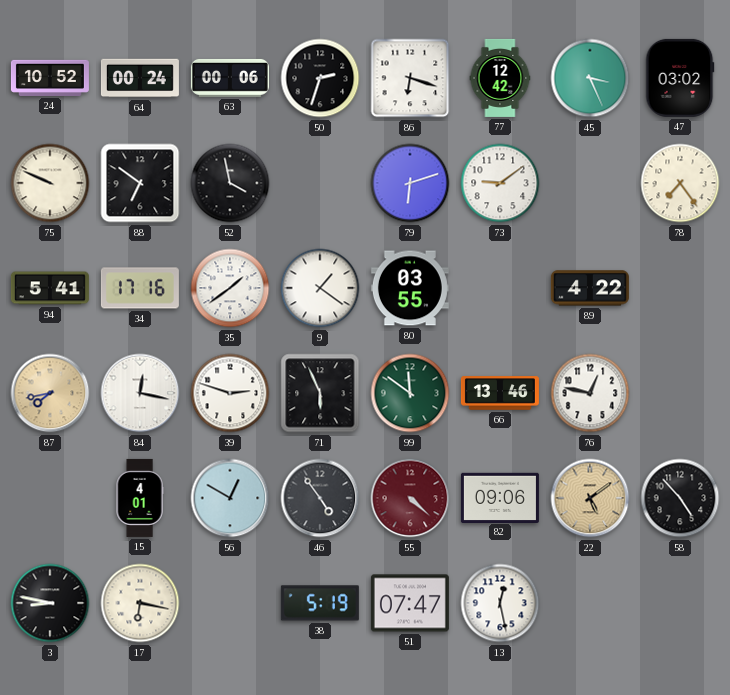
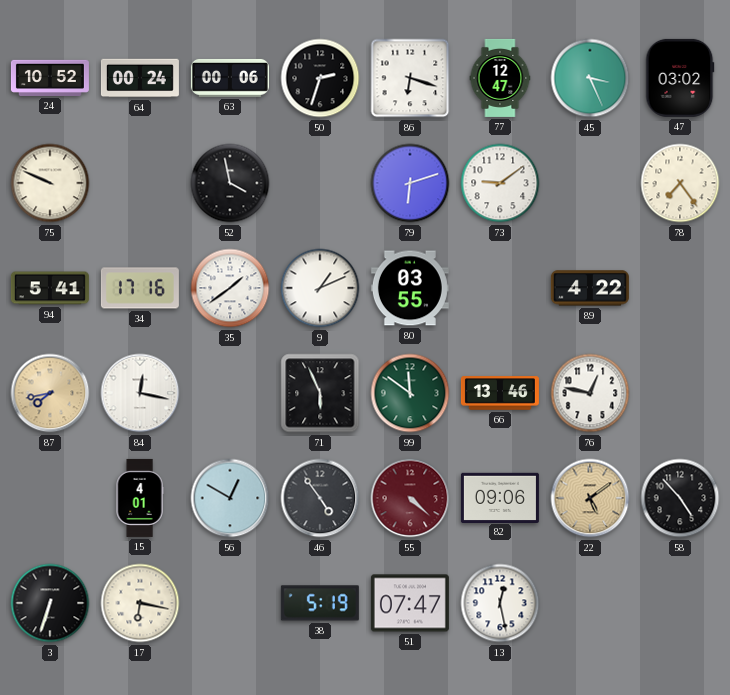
77: 12:42 -> 12:47 (500, 78)
88: 6:51 -> none (140, 183)
9: 1:21 -> 1:11 (320, 288)
39: 2:48 -> none (230, 393)
3: 8:47 -> 6:33 (50, 603)
